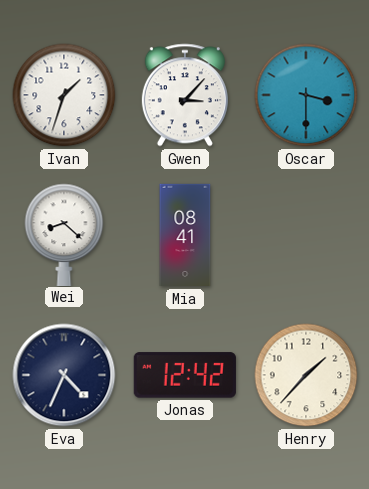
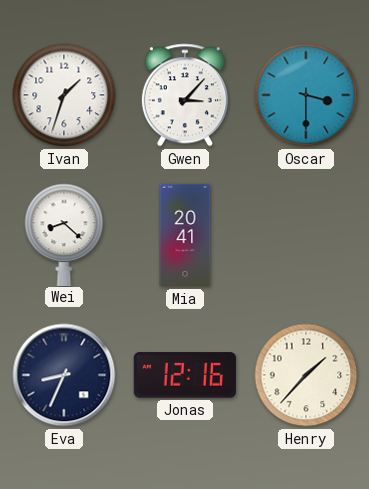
Mia: 08:41 -> 20:41 (185, 235)
Eva: 4:34 -> 8:34 (64, 375)
Jonas: 12:42 -> 12:16 (185, 375)
